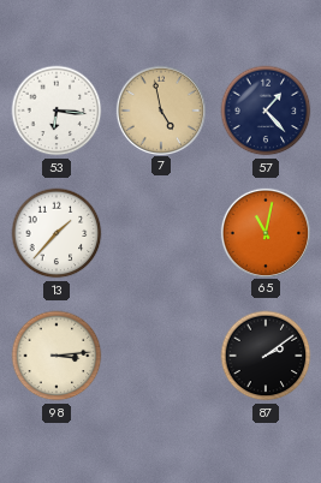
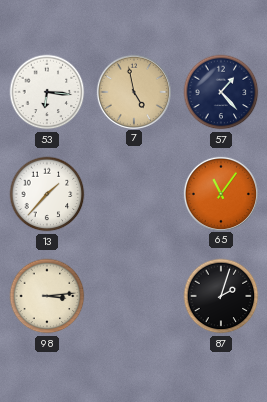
65: 11:02 -> 11:06 (220, 193)
87: 2:09 -> 2:03 (221, 296)
